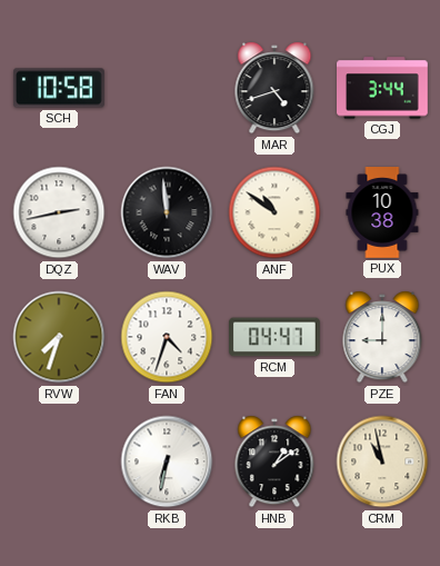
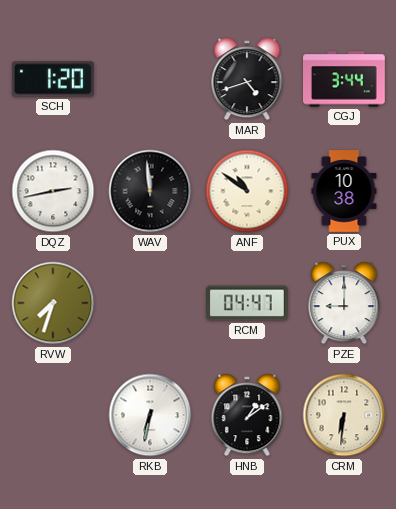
SCH: 10:58 -> 1:20 (54, 79)
FAN: 4:33 -> none (167, 337)
CRM: 10:58 -> 6:31 (344, 415)
